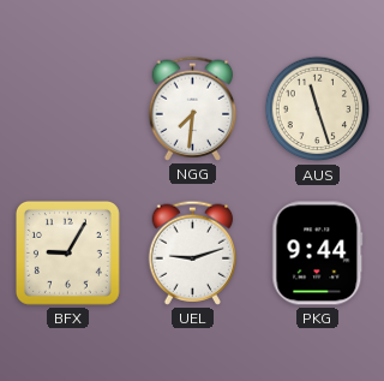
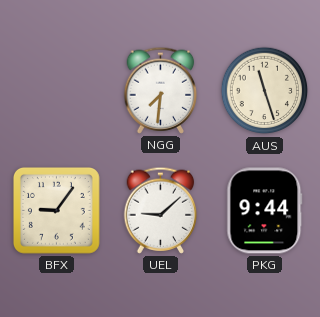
BFX: 9:05 -> 9:06 (56, 210)
UEL: 9:12 -> 9:08 (161, 210)
